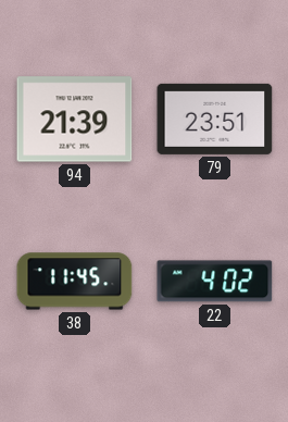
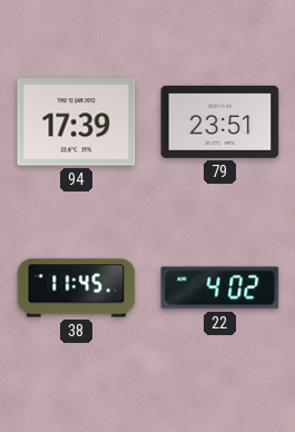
94: 21:39 -> 17:39 (77, 122)
